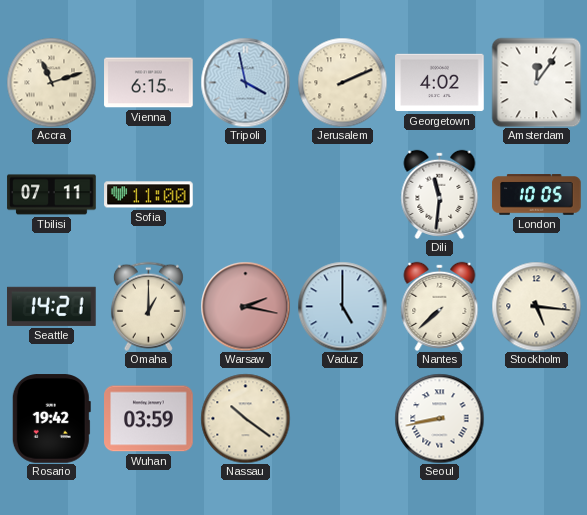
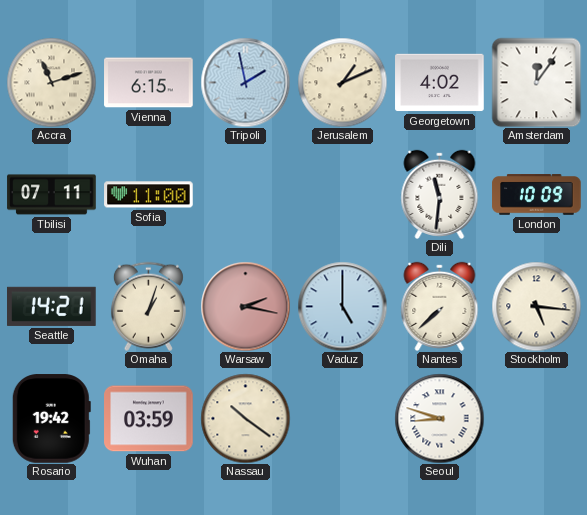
Tripoli: 3:58 -> 1:58 (245, 82)
Jerusalem: 2:11 -> 1:11 (342, 82)
London: 10:05 -> 10:09 (537, 195)
Omaha: 1:00 -> 1:03 (148, 306)
Seoul: 8:43 -> 8:48 (439, 418)
